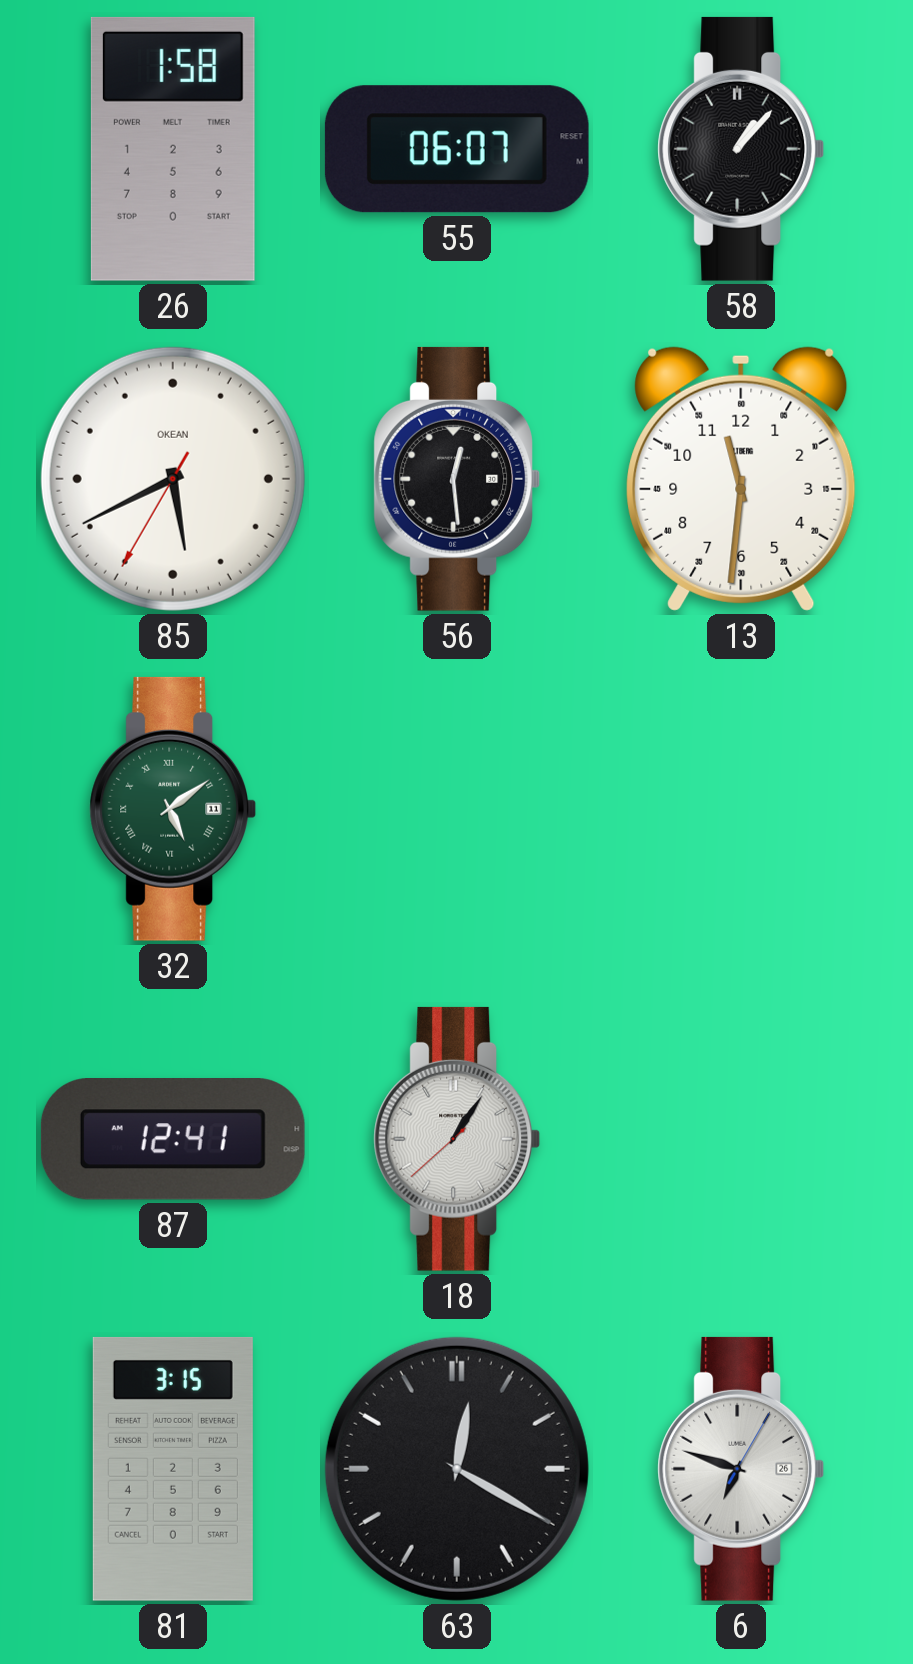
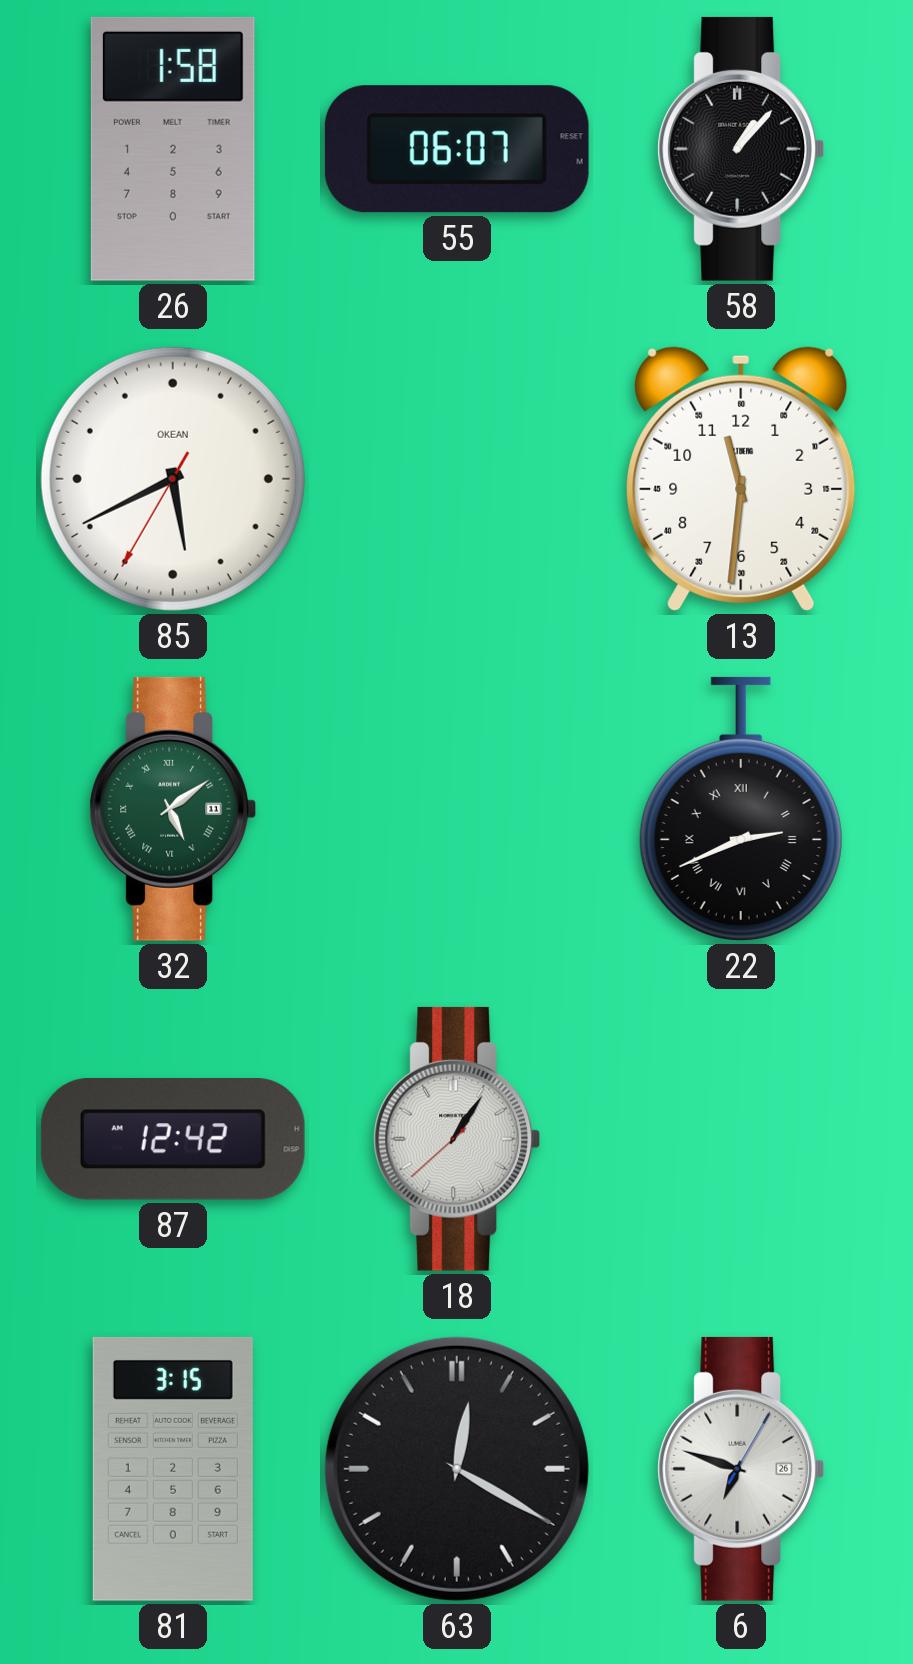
56: 12:29 -> none (457, 479)
22: none -> 2:41 (741, 809)
87: 12:41 -> 12:42 (173, 1140)
